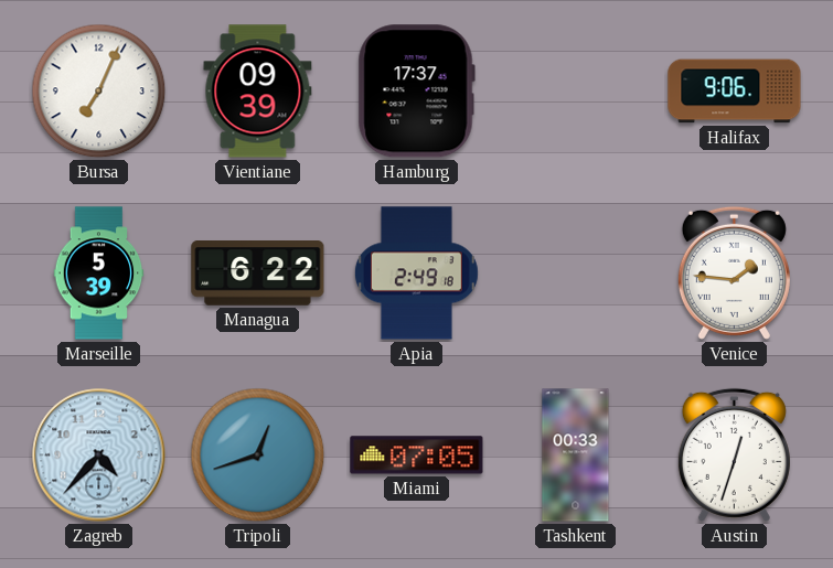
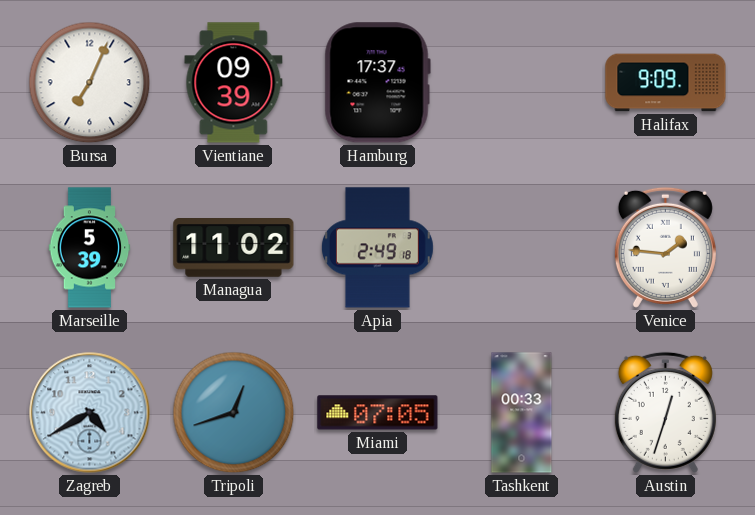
Halifax: 9:06 -> 9:09 (666, 83)
Managua: 6:22 -> 11:02 (234, 248)
Zagreb: 4:37 -> 4:40 (90, 413)
